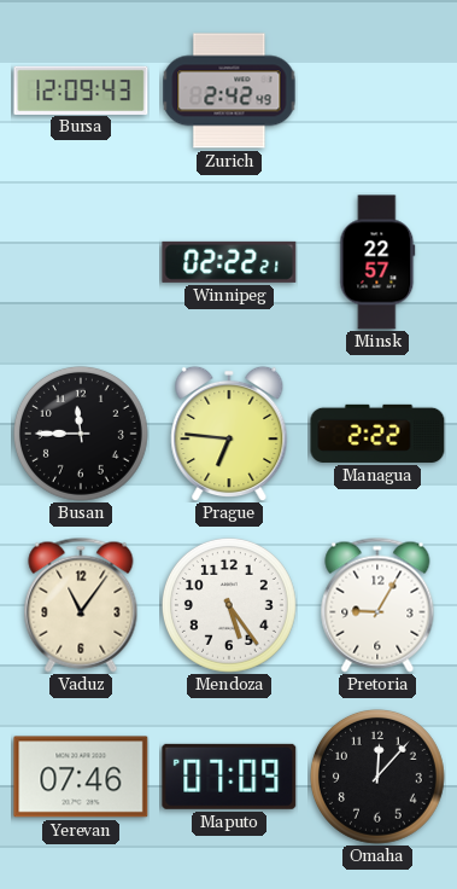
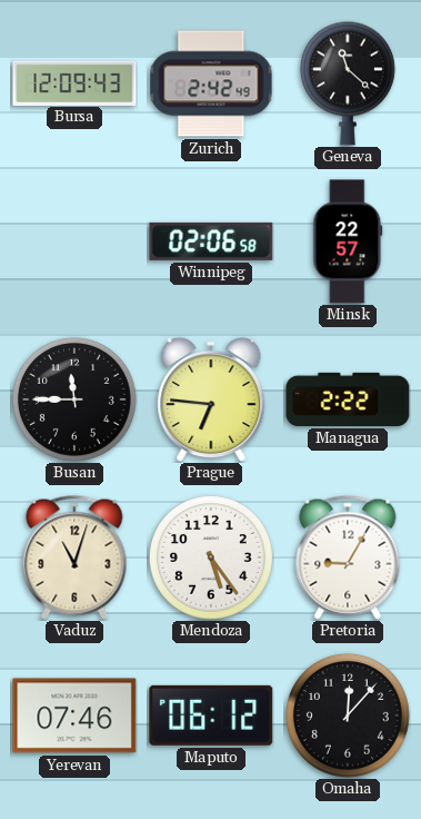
Geneva: none -> 11:22 (348, 83)
Winnipeg: 02:22 -> 02:06 (211, 241)
Vaduz: 11:06 -> 11:03 (74, 557)
Maputo: 07:09 -> 06:12 (211, 716)
